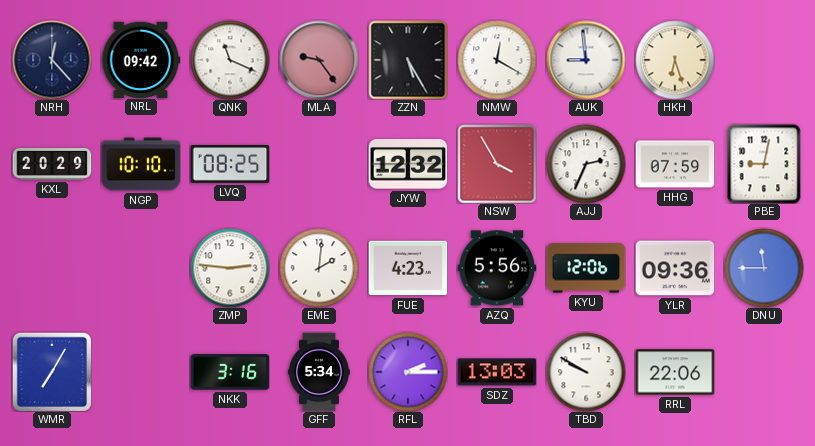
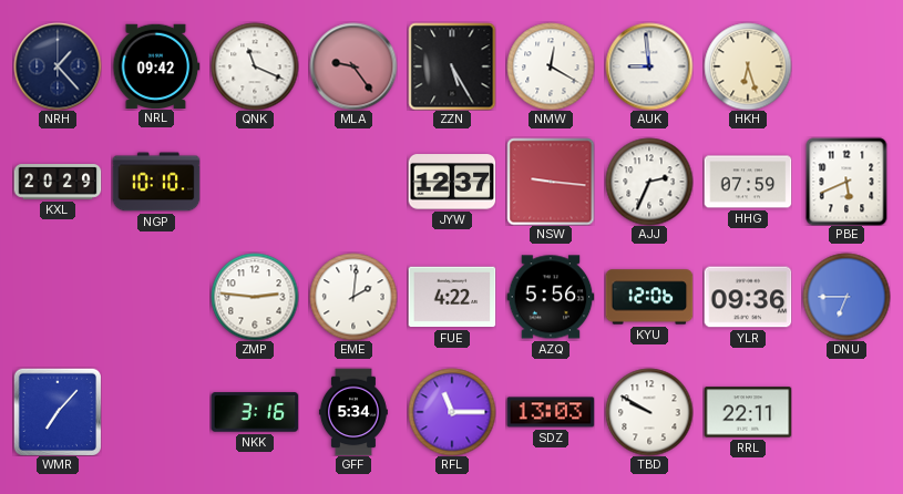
NRH: 12:23 -> 1:23 (58, 66)
LVQ: 08:25 -> none (230, 164)
JYW: 12:32 -> 12:37 (452, 182)
NSW: 3:55 -> 9:16 (551, 182)
PBE: 9:02 -> 5:41 (846, 182)
FUE: 4:23 -> 4:22 (452, 297)
DNU: 11:45 -> 6:45 (846, 297)
WMR: 7:05 -> 7:07 (58, 412)
RFL: 2:15 -> 11:15 (452, 412)
RRL: 22:06 -> 22:11 (748, 412)
